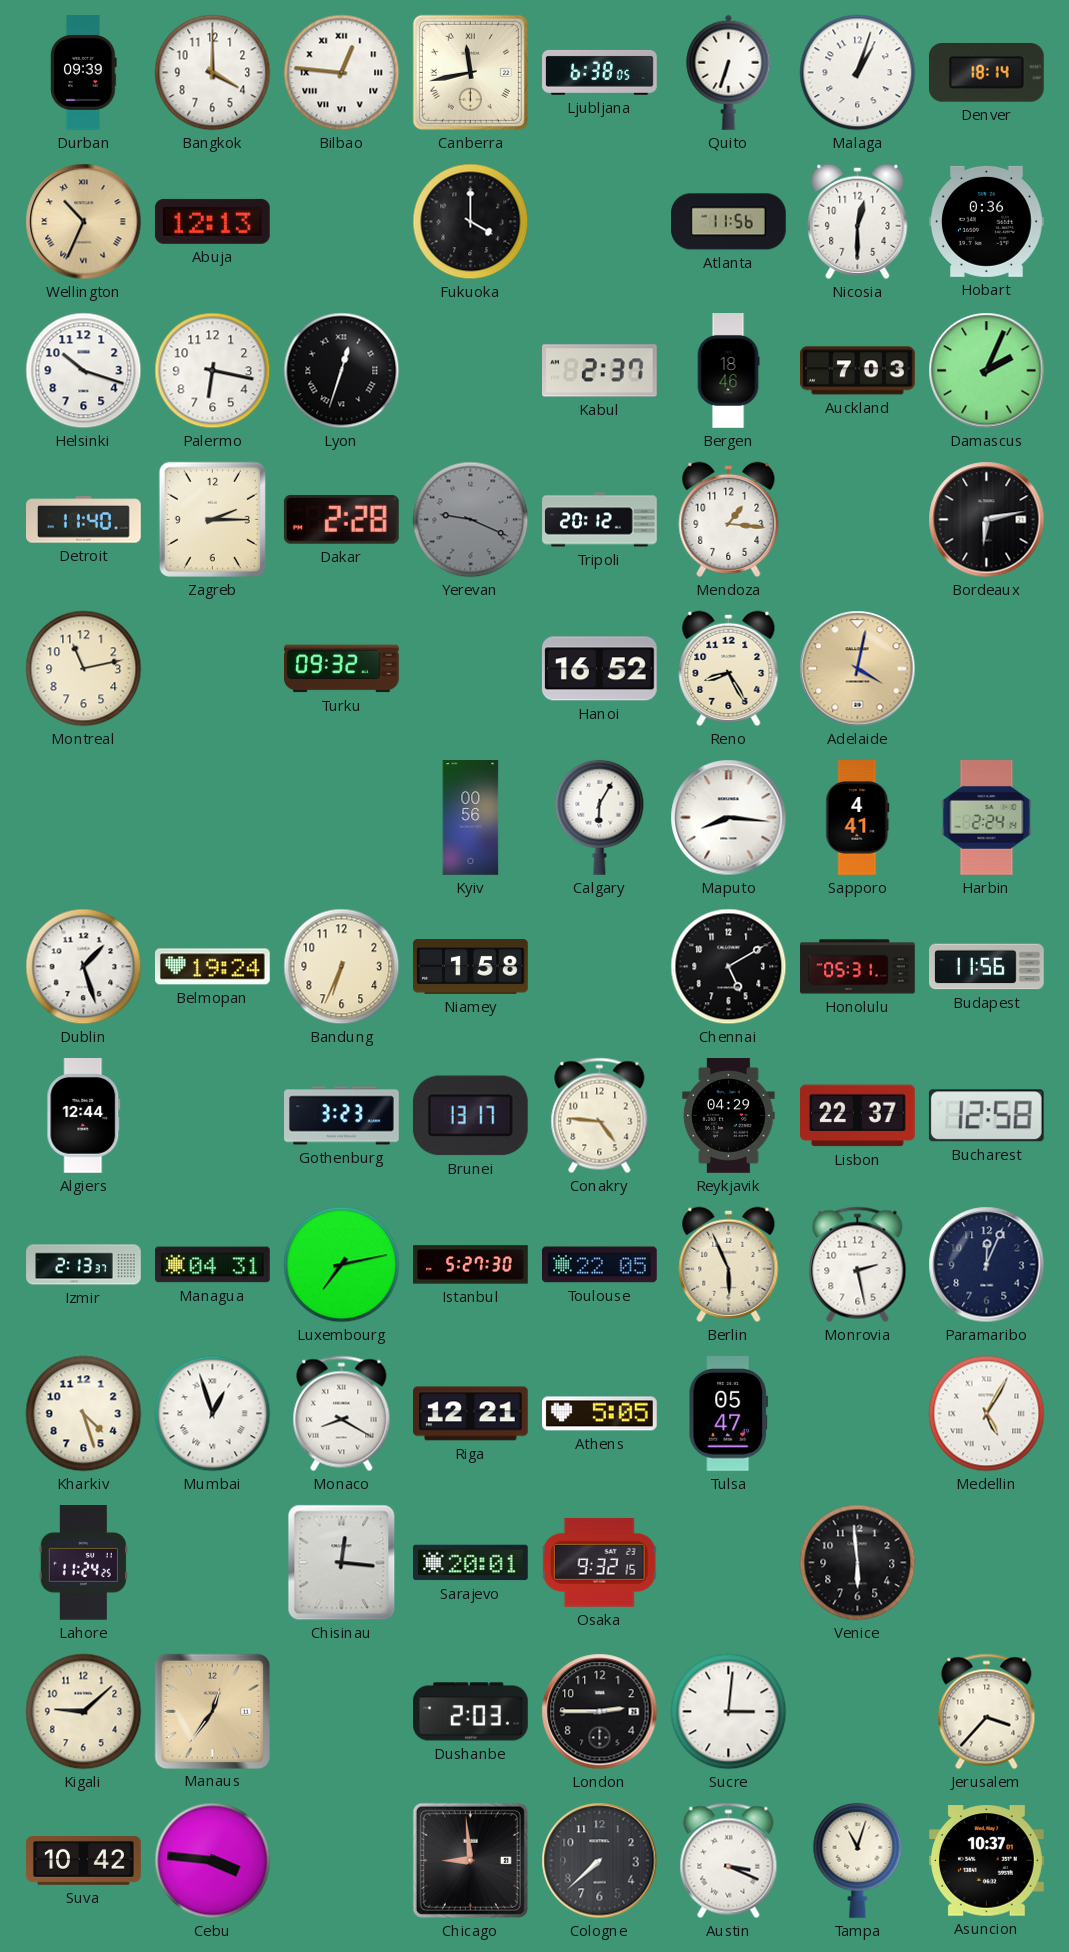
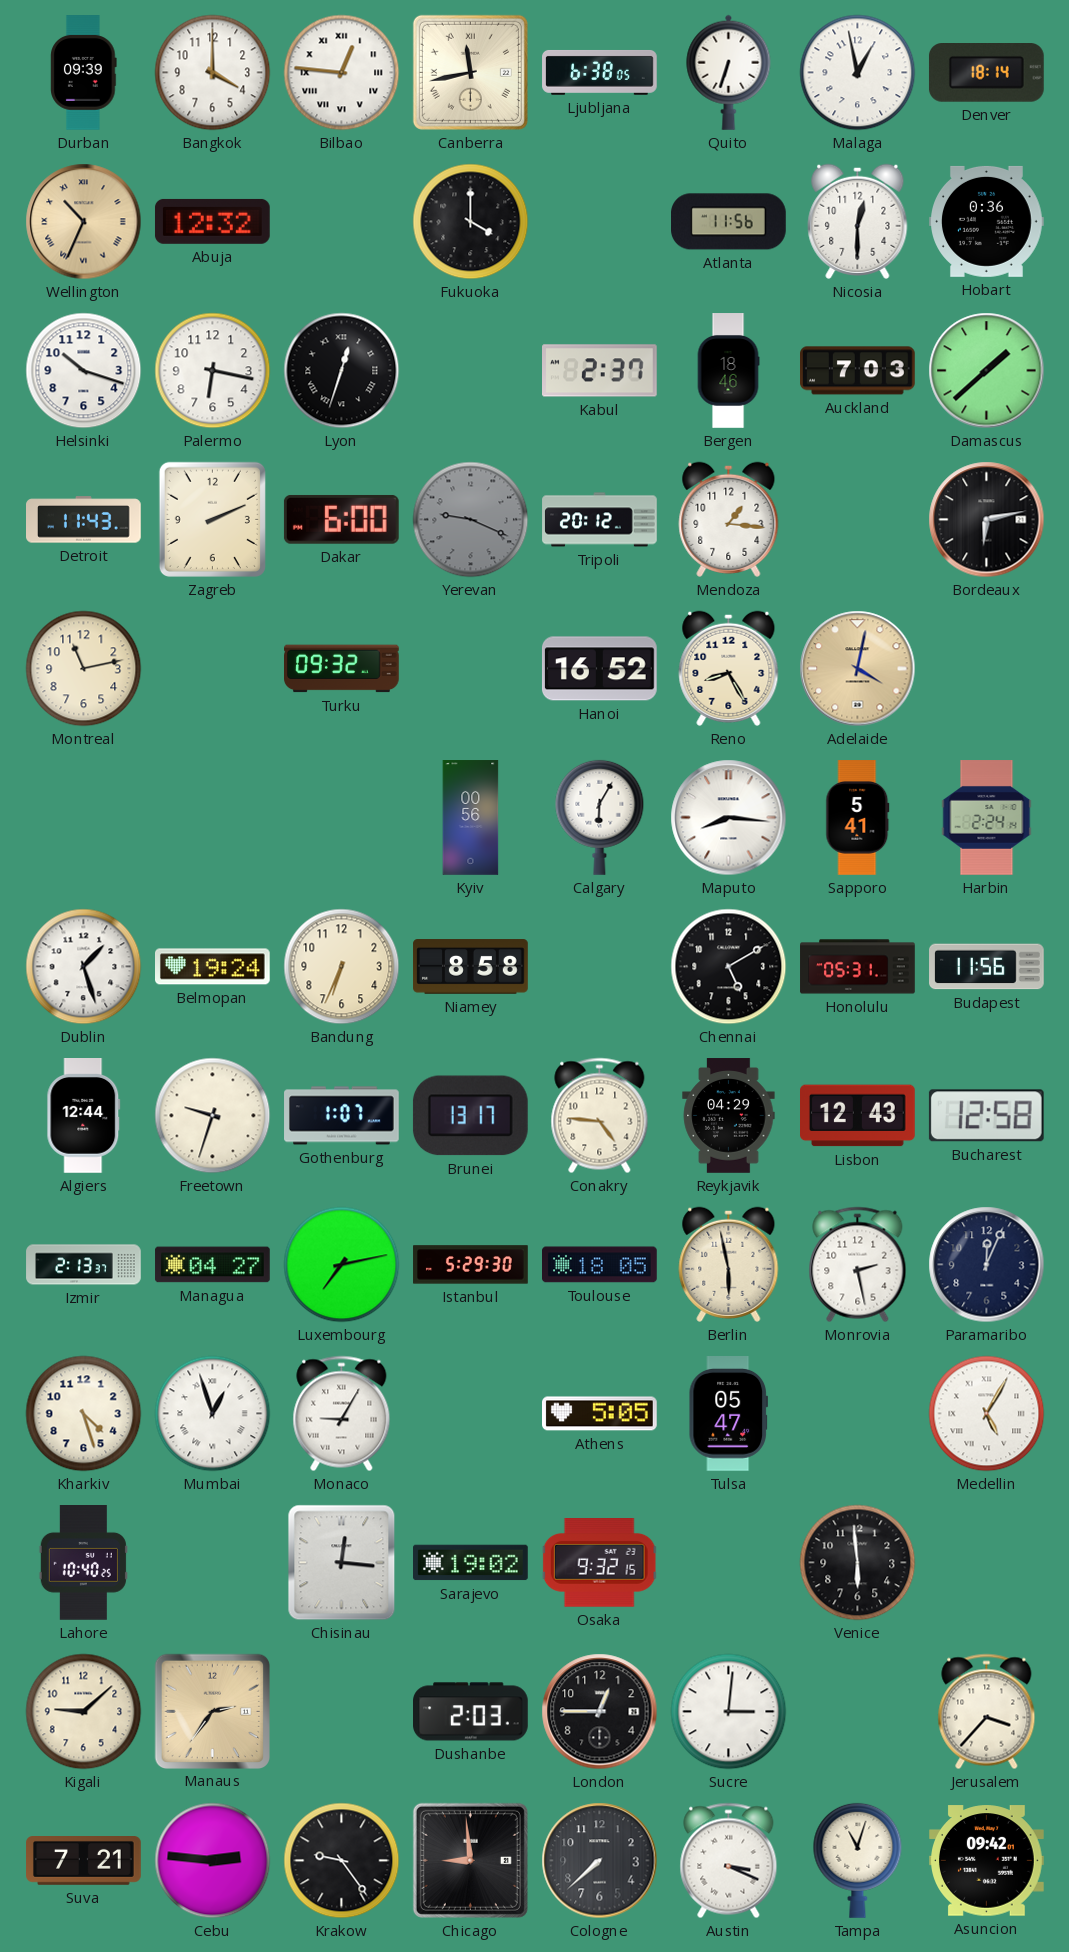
Malaga: 1:03 -> 12:58 (858, 73)
Abuja: 12:13 -> 12:32 (212, 221)
Damascus: 2:04 -> 1:38 (987, 371)
Detroit: 11:40 -> 11:43 (84, 520)
Zagreb: 2:15 -> 2:11 (212, 519)
Dakar: 2:28 -> 6:00 (341, 519)
Sapporo: 4:41 -> 5:41 (858, 818)
Niamey: 1:58 -> 8:58 (471, 967)
Freetown: none -> 9:33 (213, 1116)
Gothenburg: 3:23 -> 1:07 (342, 1116)
Lisbon: 22:37 -> 12:43 (858, 1116)
Managua: 04:31 -> 04:27 (213, 1265)
Istanbul: 5:27 -> 5:29 (471, 1265)
Toulouse: 22:05 -> 18:05 (600, 1265)
Berlin: 5:56 -> 5:58 (729, 1264)
Monaco: 8:20 -> 9:05 (342, 1414)
Riga: 12:21 -> none (471, 1414)
Lahore: 11:24 -> 10:40 (83, 1563)
Sarajevo: 20:01 -> 19:02 (471, 1563)
Manaus: 12:36 -> 2:36 (212, 1711)
London: 2:45 -> 12:45 (600, 1712)
Suva: 10:42 -> 7:21 (84, 1861)
Cebu: 3:46 -> 2:46 (213, 1861)
Krakow: none -> 9:24 (342, 1861)
Asuncion: 10:37 -> 09:42 (987, 1861)
